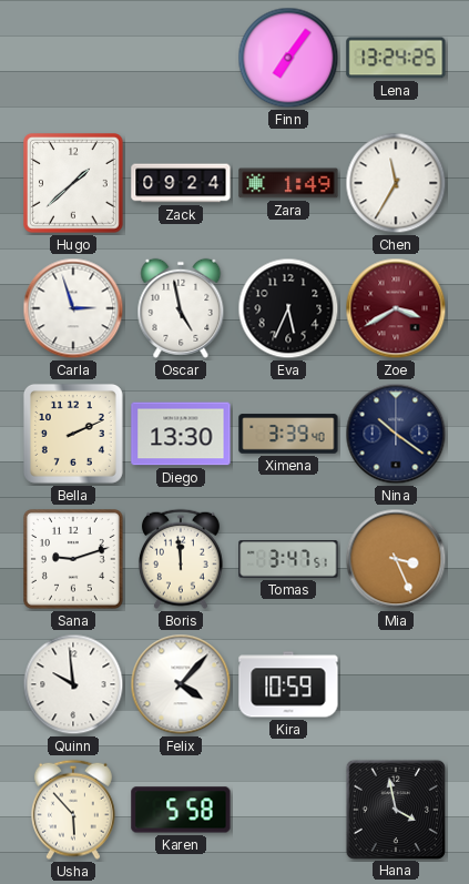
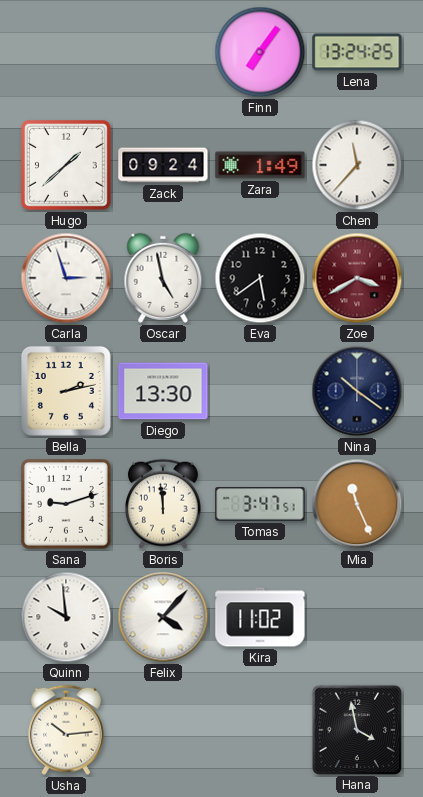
Chen: 11:35 -> 11:37 (357, 165)
Eva: 5:34 -> 5:39 (260, 278)
Bella: 2:11 -> 2:13 (66, 391)
Ximena: 3:39 -> none (288, 434)
Mia: 3:26 -> 11:26 (357, 504)
Kira: 10:59 -> 11:02 (260, 617)
Usha: 5:53 -> 10:14 (66, 730)
Karen: 5:58 -> none (181, 810)
